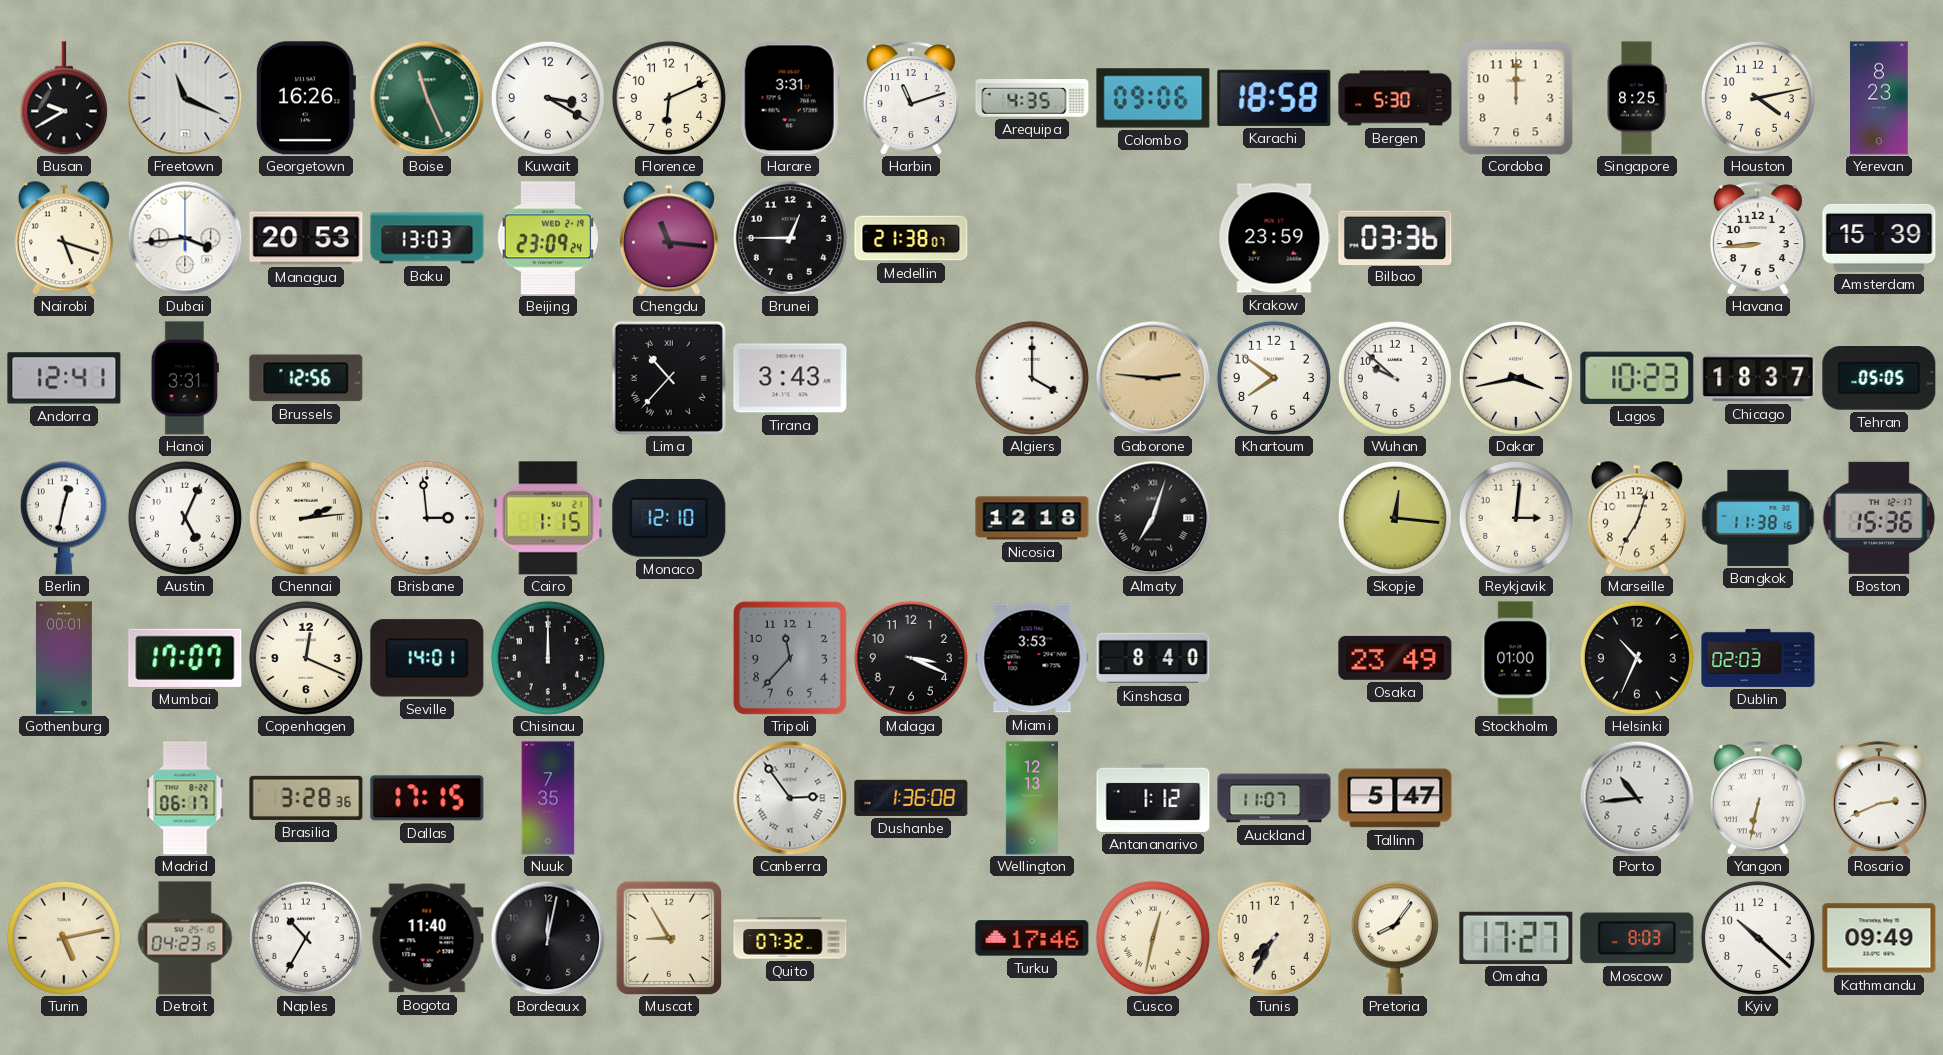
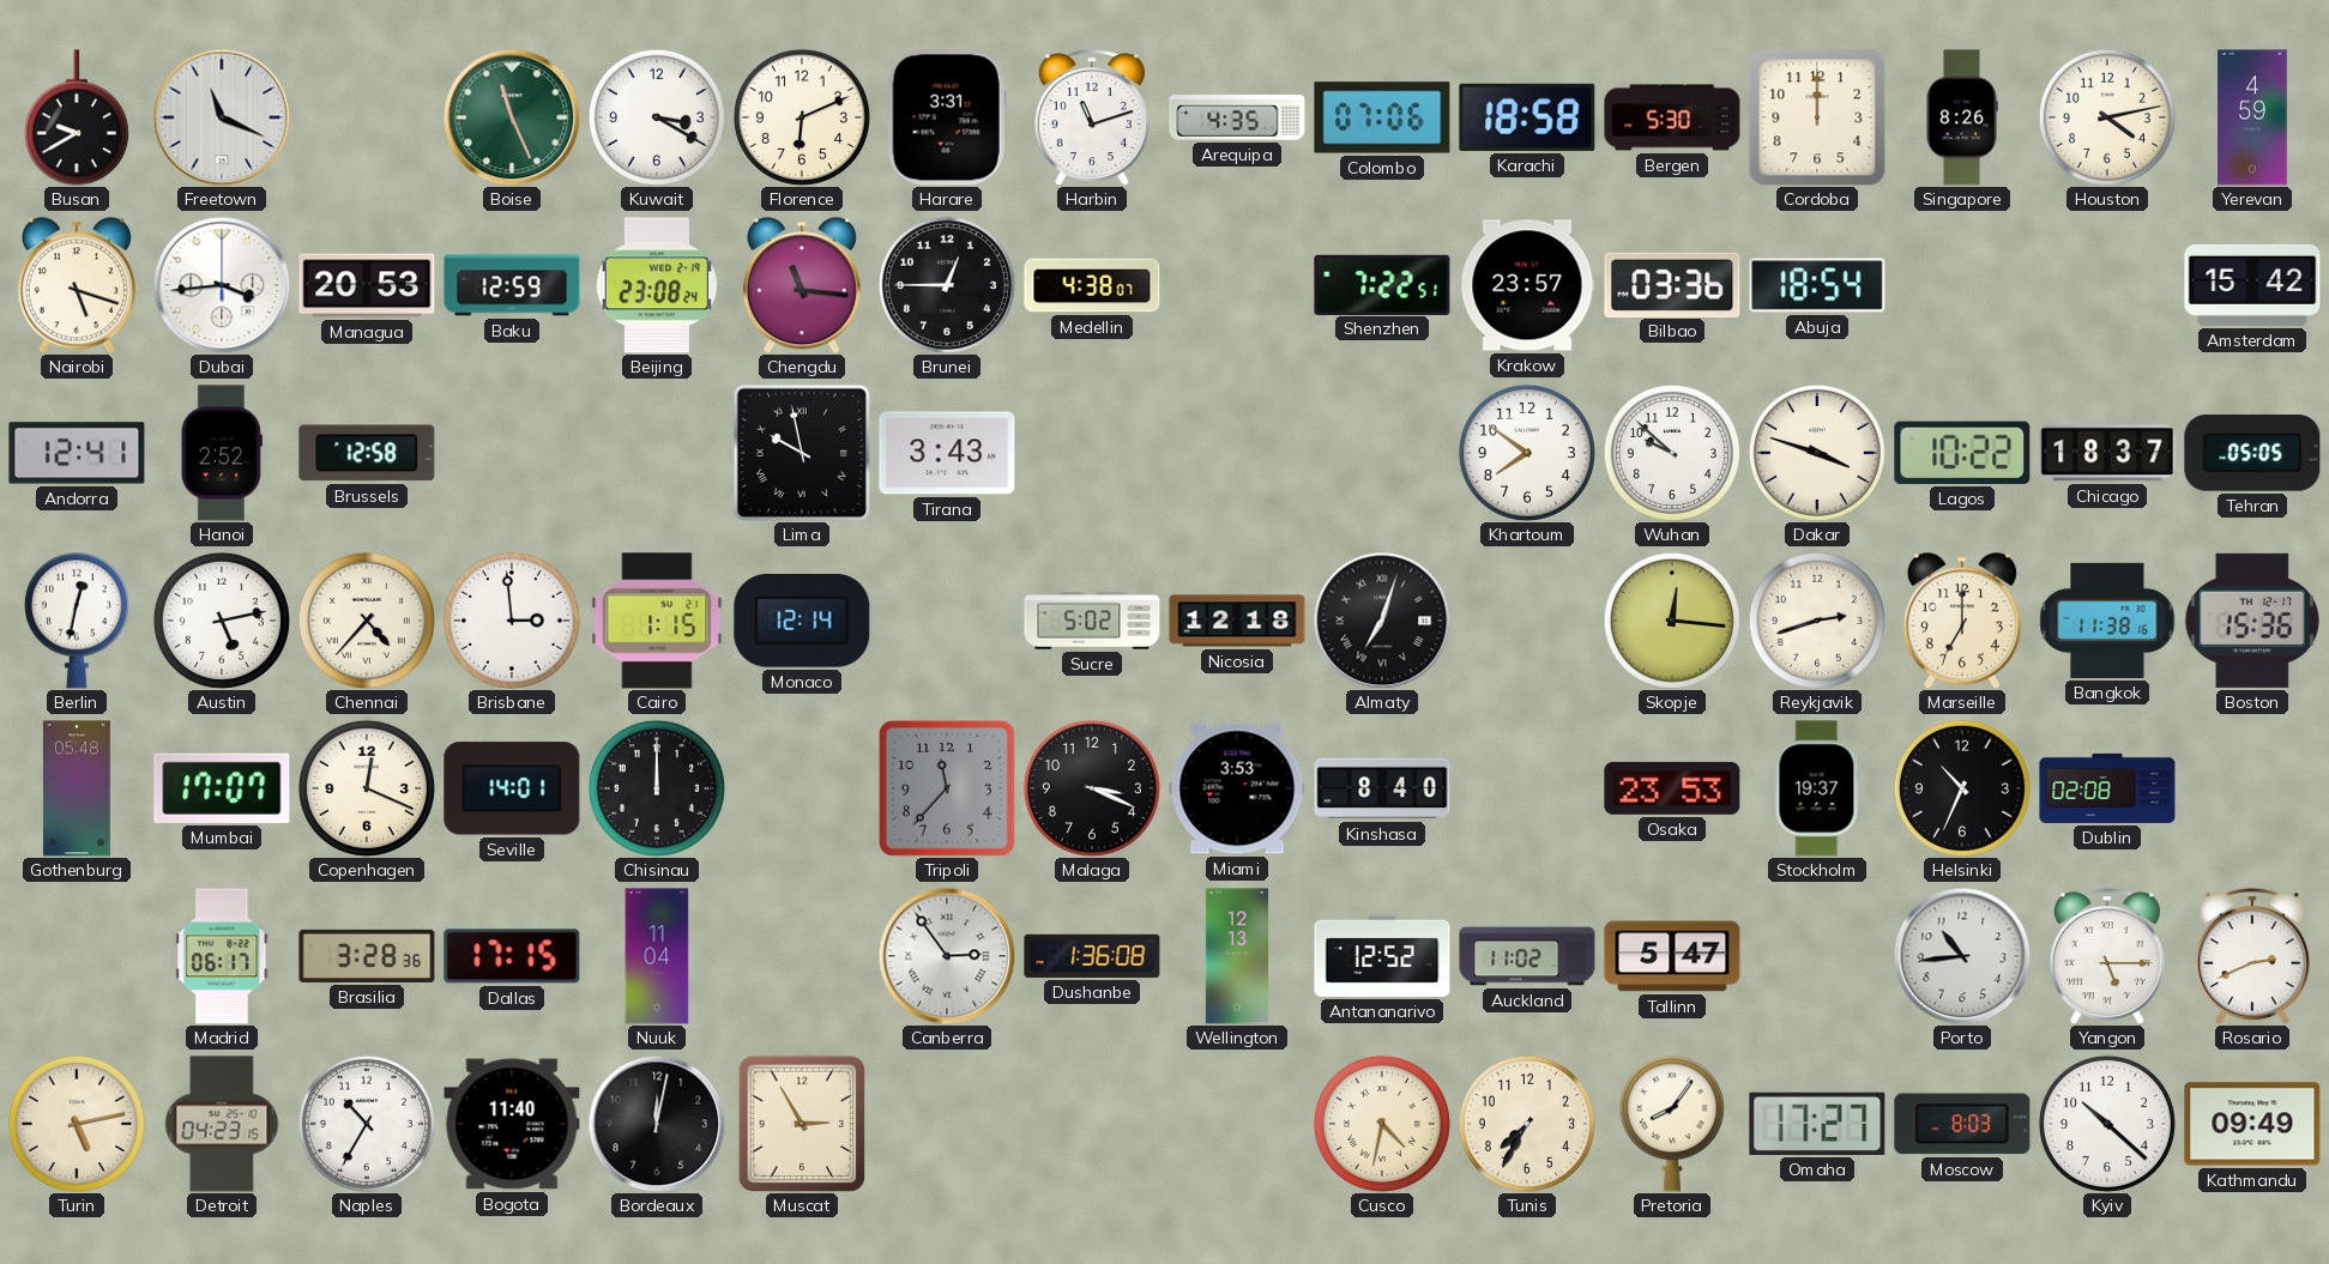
Georgetown: 16:26 -> none (306, 98)
Colombo: 09:06 -> 07:06 (1382, 117)
Singapore: 8:25 -> 8:26 (1962, 117)
Yerevan: 8:23 -> 4:59 (2252, 117)
Baku: 13:03 -> 12:59 (512, 285)
Beijing: 23:09 -> 23:08 (657, 285)
Medellin: 21:38 -> 4:38 (1092, 285)
Shenzhen: none -> 7:22 (1382, 284)
Krakow: 23:59 -> 23:57 (1527, 285)
Abuja: none -> 18:54 (1817, 285)
Havana: 8:44 -> none (1758, 238)
Amsterdam: 15:39 -> 15:42 (2252, 285)
Hanoi: 3:31 -> 2:52 (222, 453)
Brussels: 12:56 -> 12:58 (367, 453)
Lima: 10:37 -> 9:58 (802, 453)
Algiers: 4:00 -> none (1032, 378)
Gaborone: 2:46 -> none (1153, 378)
Dakar: 3:43 -> 3:48 (1817, 453)
Lagos: 10:23 -> 10:22 (1962, 453)
Austin: 5:04 -> 5:13 (222, 621)
Chennai: 2:14 -> 4:37 (367, 621)
Monaco: 12:10 -> 12:14 (802, 621)
Sucre: none -> 5:02 (1092, 621)
Reykjavik: 3:01 -> 2:42 (1817, 621)
Marseille: 7:03 -> 7:00 (1962, 621)
Gothenburg: 00:01 -> 05:48 (77, 788)
Osaka: 23:49 -> 23:53 (1672, 788)
Stockholm: 01:00 -> 19:37 (1817, 788)
Dublin: 02:03 -> 02:08 (2107, 788)
Nuuk: 7:35 -> 11:04 (657, 956)
Antananarivo: 1:12 -> 12:52 (1382, 956)
Auckland: 11:07 -> 11:02 (1527, 956)
Yangon: 6:32 -> 5:15 (2107, 956)
Muscat: 8:55 -> 2:55 (802, 1124)
Quito: 07:32 -> none (790, 938)
Turku: 17:46 -> none (1032, 938)
Cusco: 12:32 -> 4:32 (1382, 1124)
